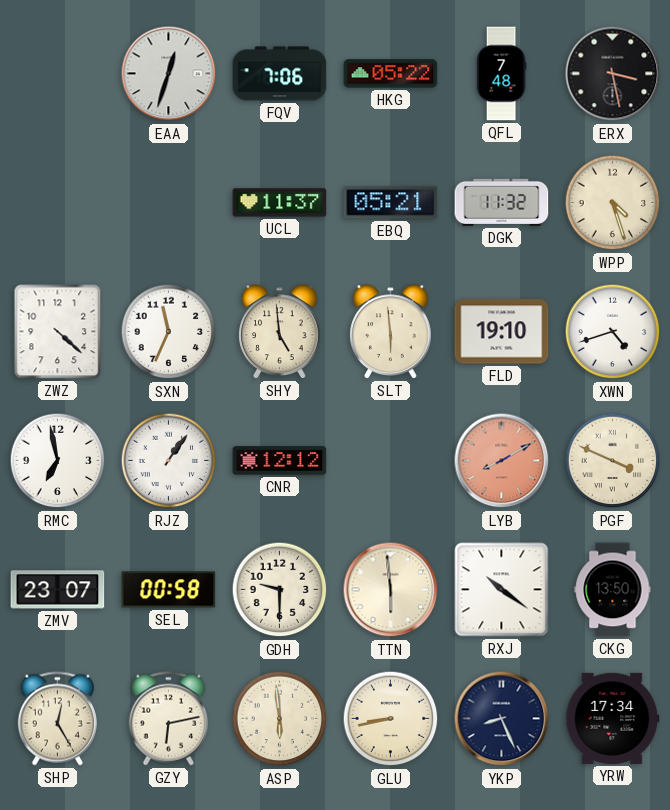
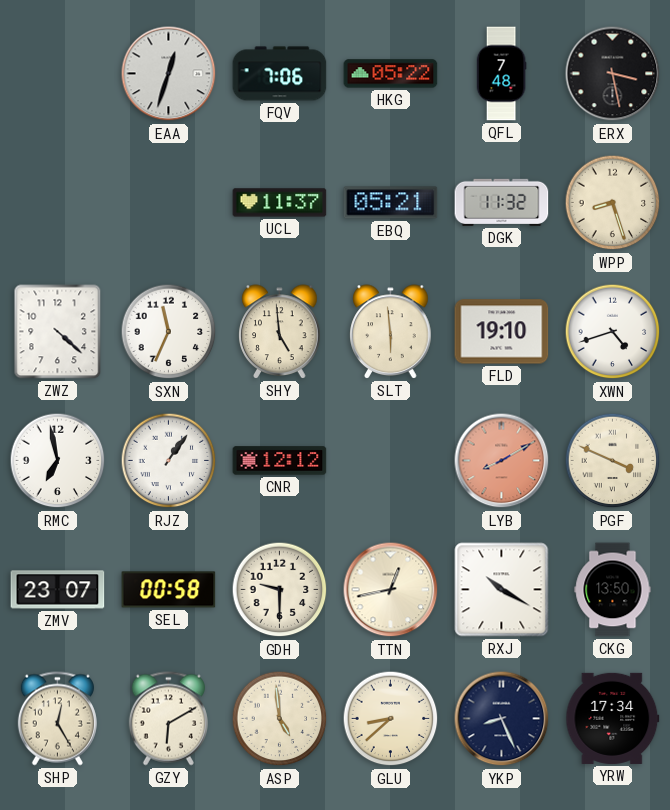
WPP: 4:27 -> 8:27 (613, 203)
TTN: 5:59 -> 12:43 (391, 590)
RXJ: 10:21 -> 10:20 (502, 590)
GZY: 6:13 -> 6:10 (168, 719)
ASP: 5:59 -> 4:59 (280, 719)
GLU: 8:43 -> 8:38 (391, 719)
